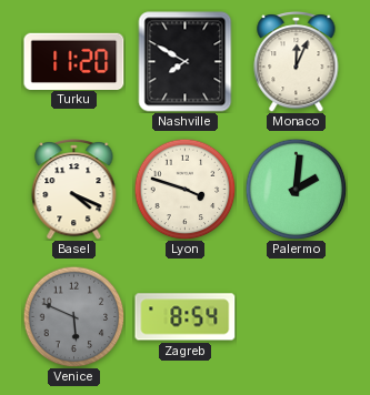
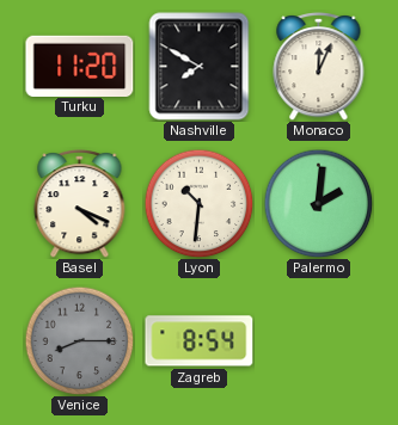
Lyon: 3:48 -> 10:31 (198, 203)
Venice: 5:49 -> 8:15 (79, 340)
